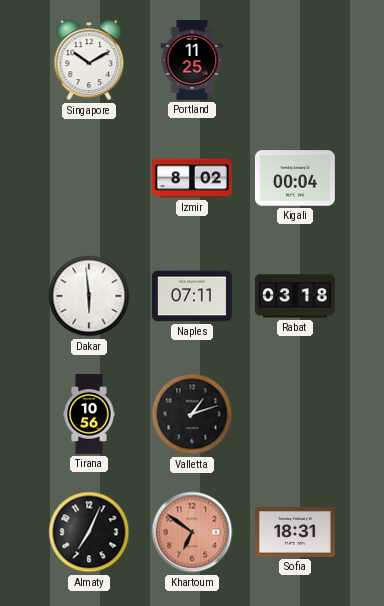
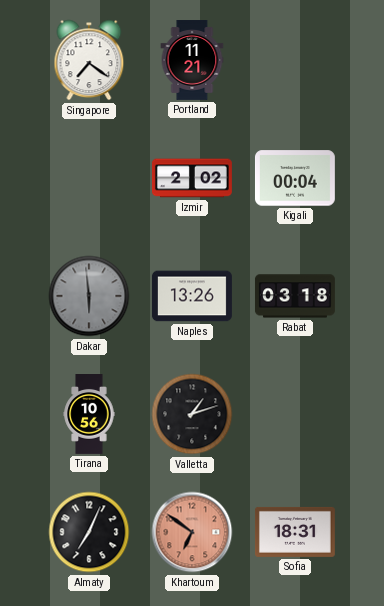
Singapore: 10:10 -> 7:21 (89, 60)
Portland: 11:25 -> 11:21 (192, 61)
Izmir: 8:02 -> 2:02 (192, 178)
Dakar dial: white -> grey (89, 296)
Naples: 07:11 -> 13:26 (192, 296)
